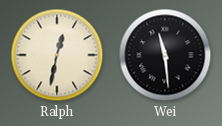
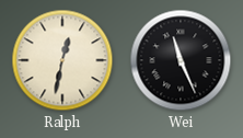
Wei: 11:29 -> 11:26 (181, 60)
